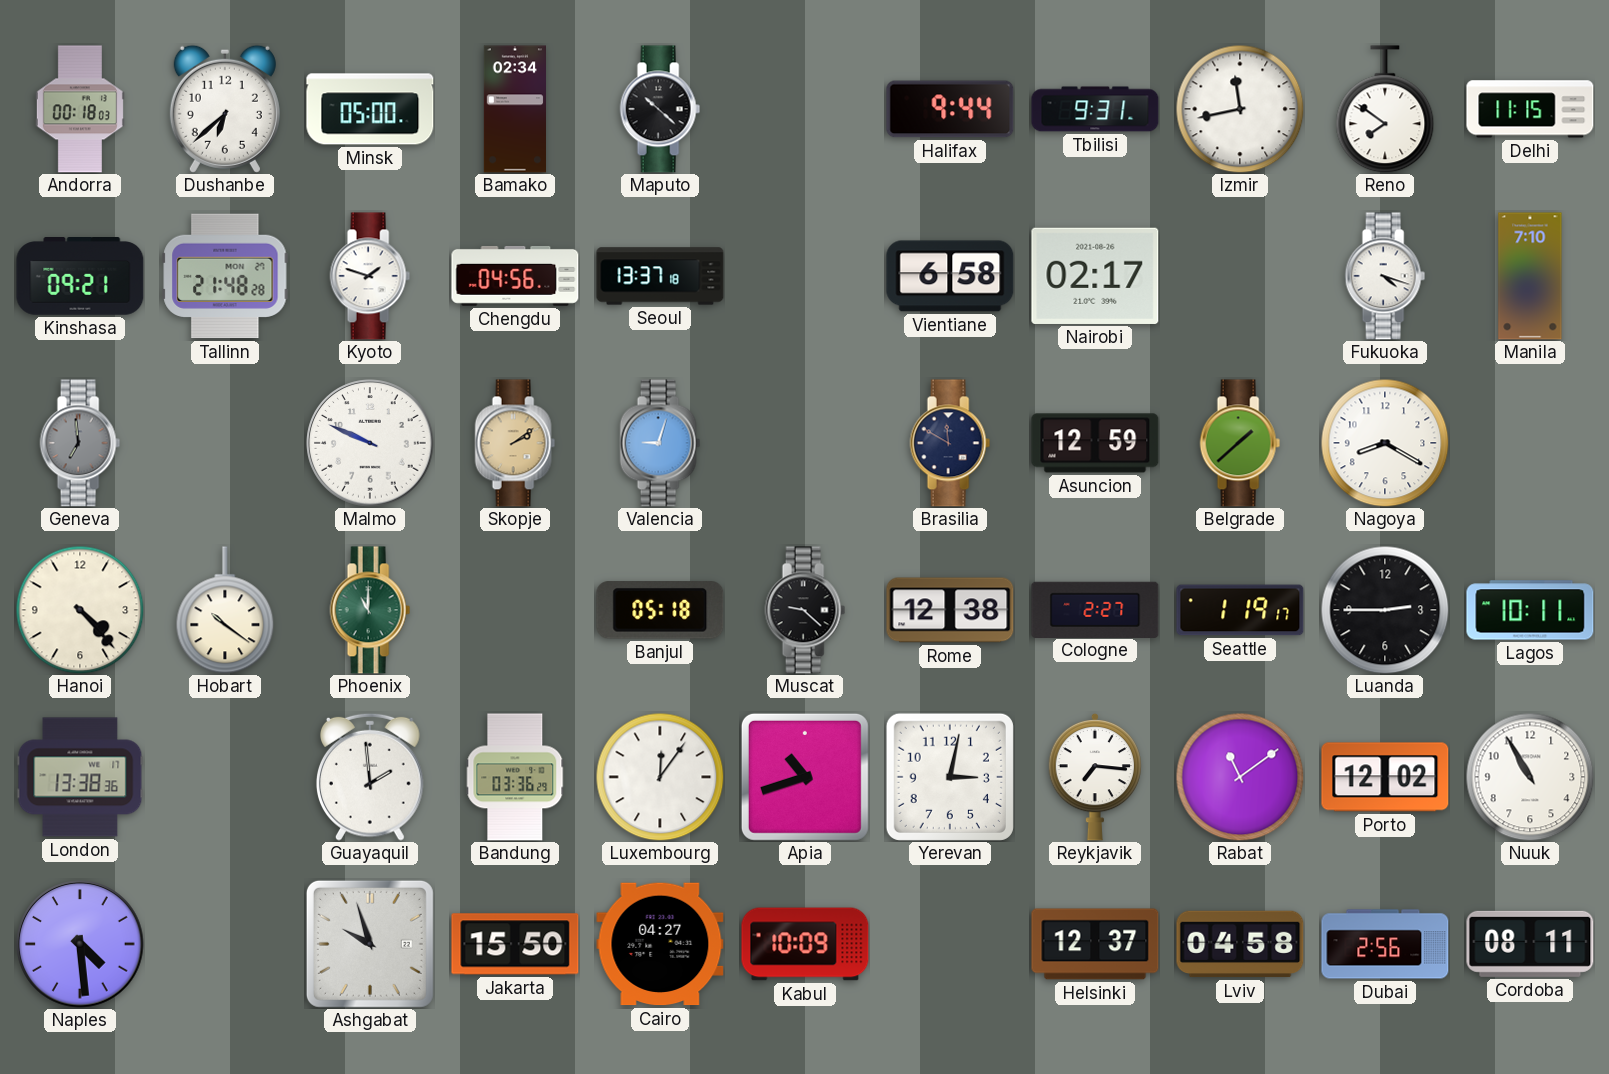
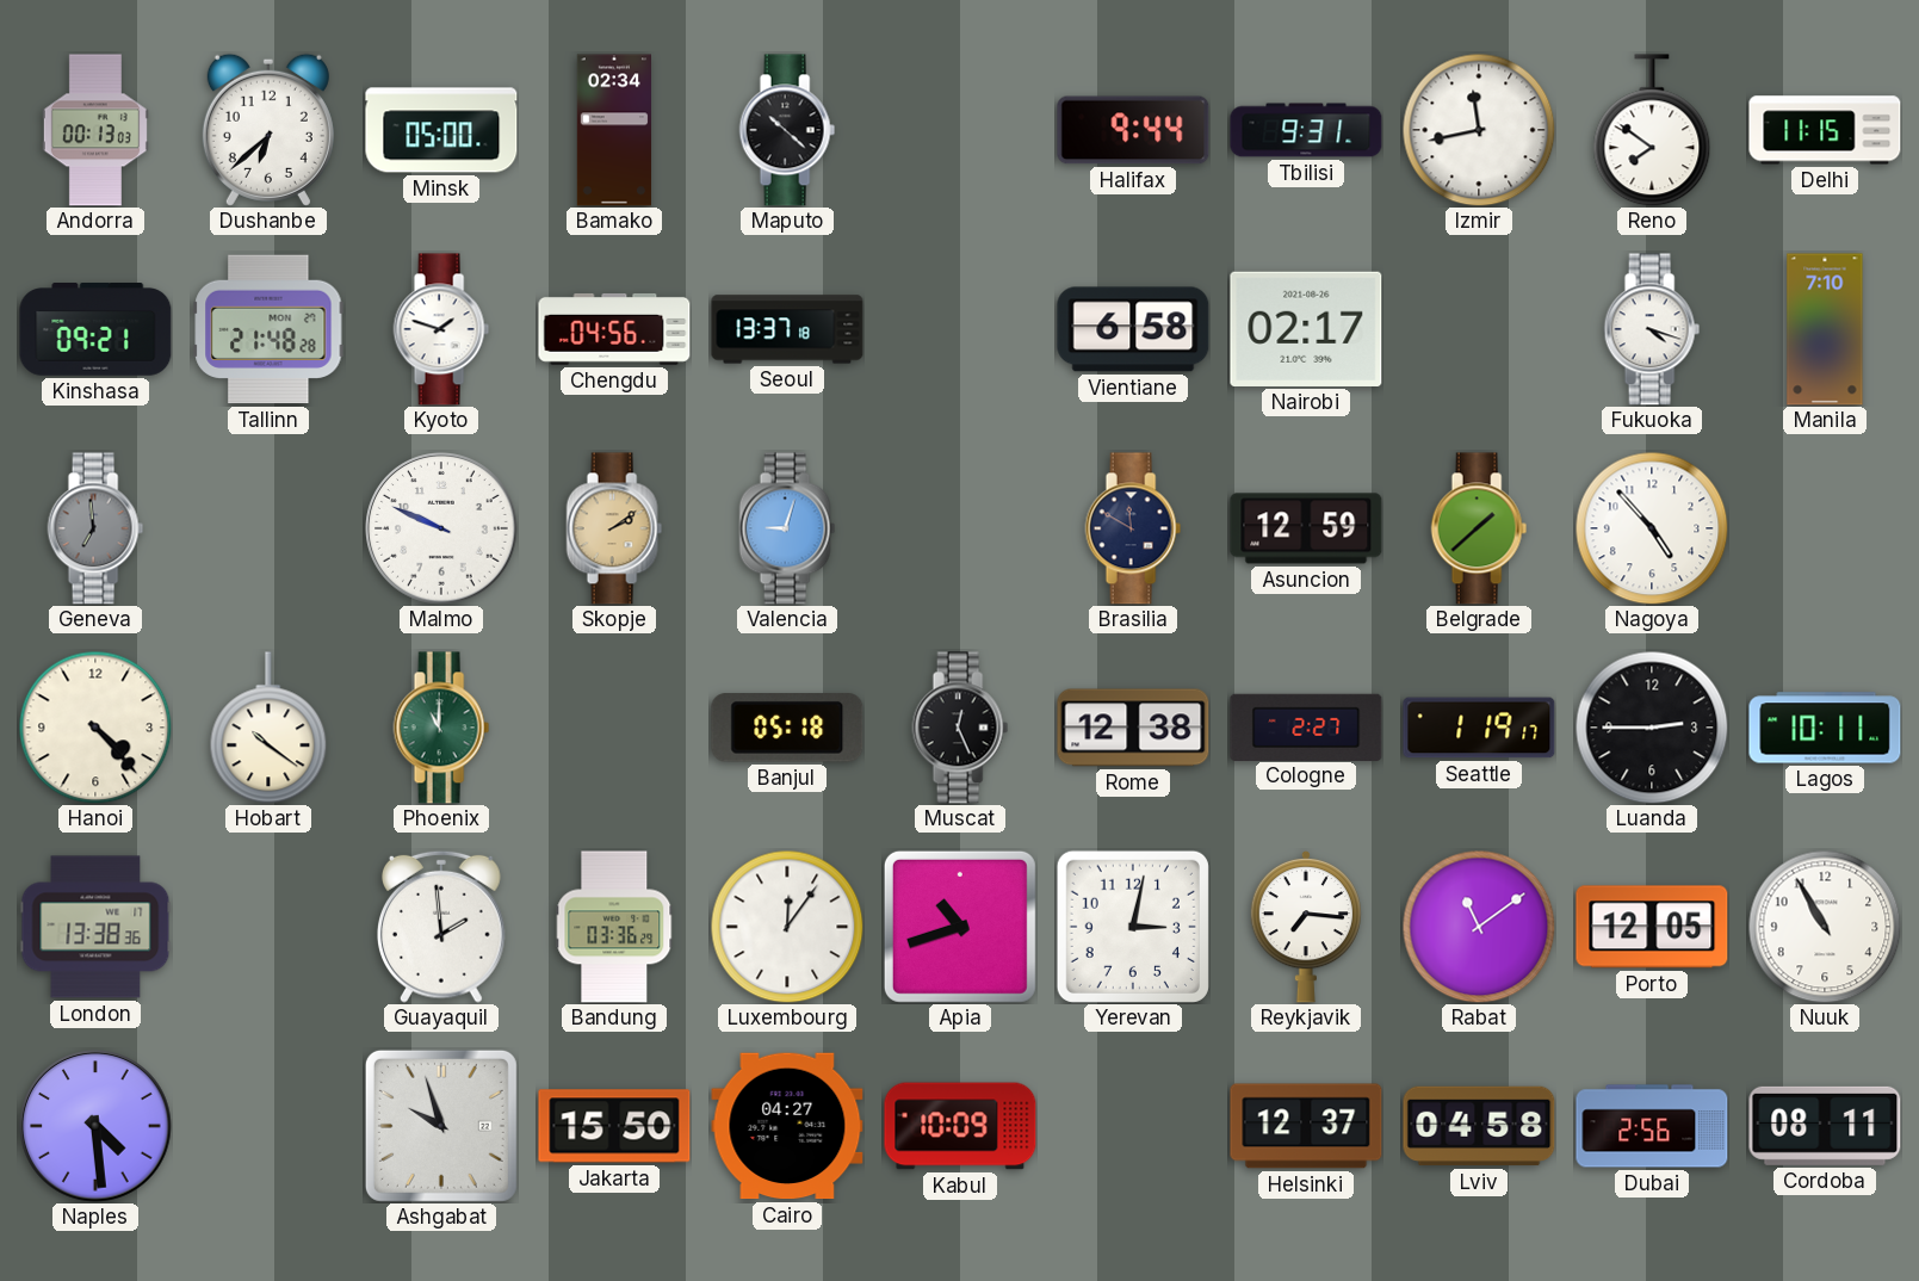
Andorra: 00:18 -> 00:13 (95, 130)
Nagoya: 8:20 -> 4:53 (1652, 528)
Muscat: 9:22 -> 12:26 (960, 728)
Porto: 12:02 -> 12:05 (1652, 927)
